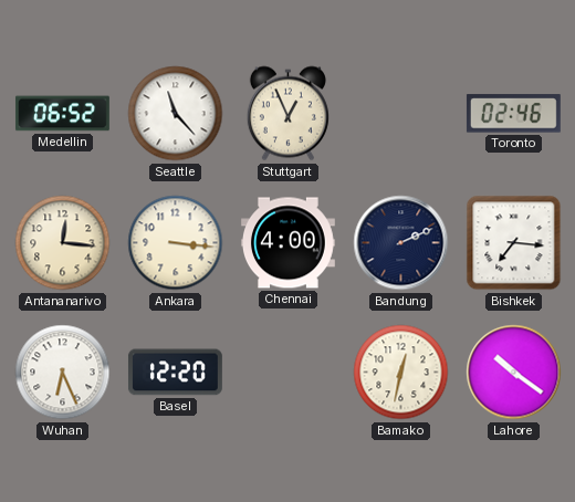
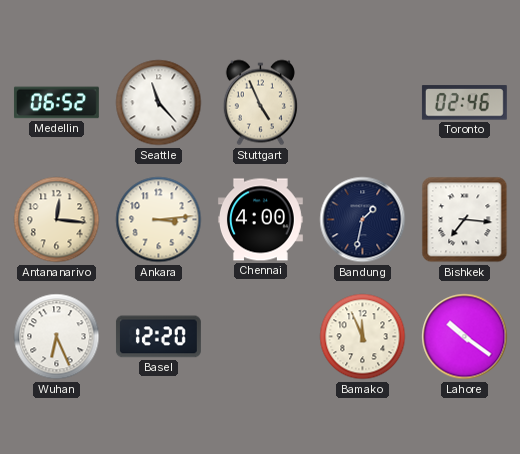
Stuttgart: 12:56 -> 4:56 (260, 103)
Ankara: 3:16 -> 3:14 (159, 220)
Bandung: 2:11 -> 1:32 (363, 220)
Bamako: 12:32 -> 11:56 (363, 337)
